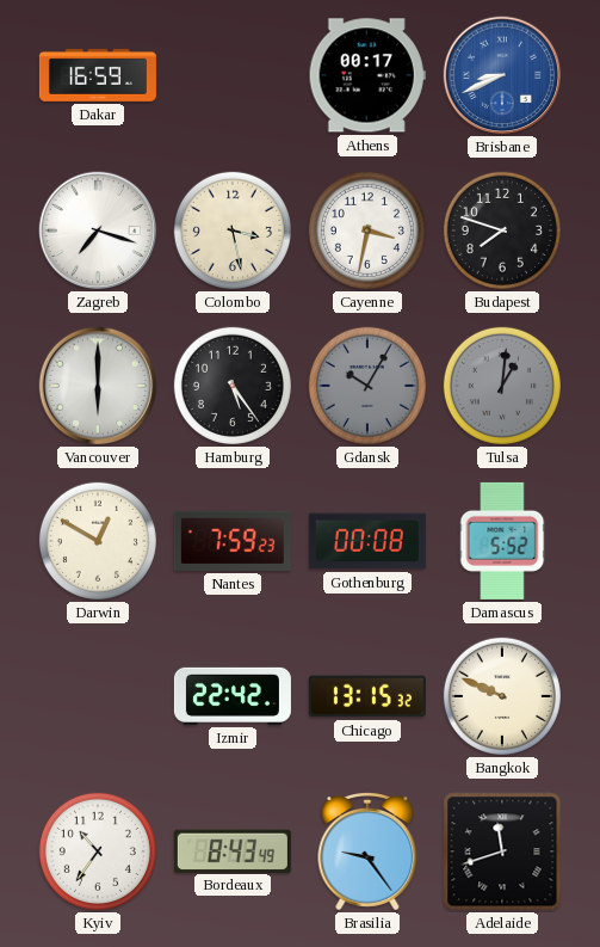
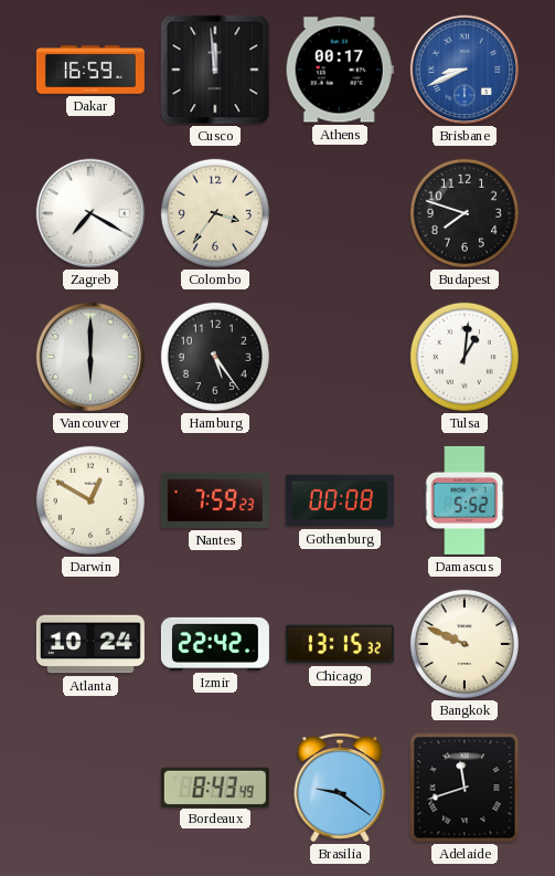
Cusco: none -> 11:59 (215, 70)
Zagreb: 7:18 -> 7:20 (90, 213)
Colombo: 3:28 -> 3:36 (215, 213)
Cayenne: 3:32 -> none (367, 230)
Gdansk: 10:05 -> none (367, 386)
Tulsa dial: grey -> white (465, 357)
Atlanta: none -> 10:24 (90, 644)
Kyiv: 10:36 -> none (98, 851)
Brasilia: 9:24 -> 9:21 (340, 789)
